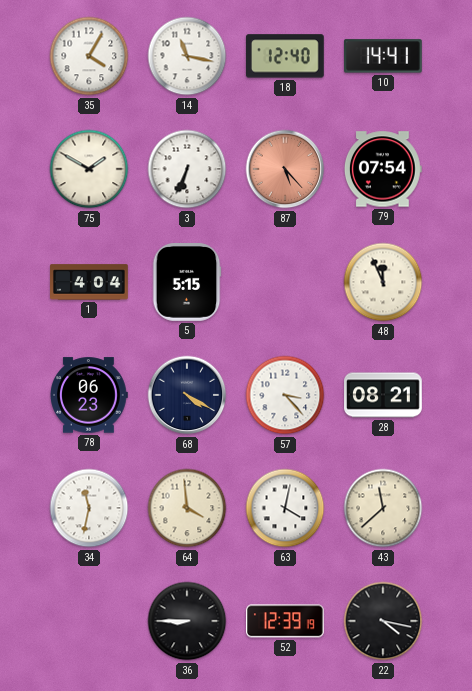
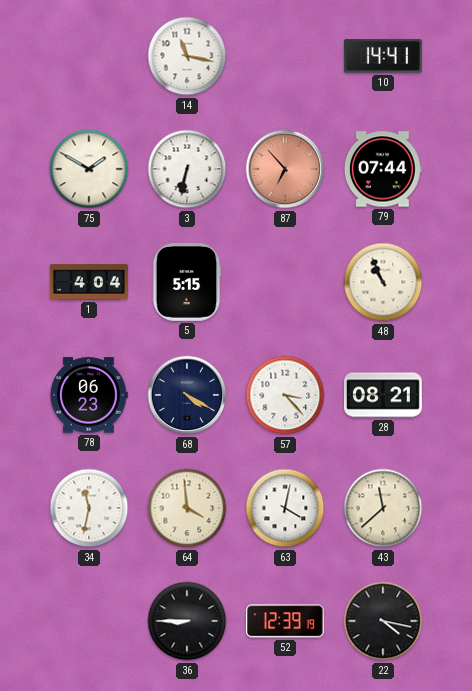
35: 4:05 -> none (89, 56)
18: 12:40 -> none (285, 56)
3: 6:34 -> 6:32 (187, 169)
87: 5:23 -> 6:53 (285, 169)
79: 07:54 -> 07:44 (383, 169)
48: 11:56 -> 10:56 (383, 282)
